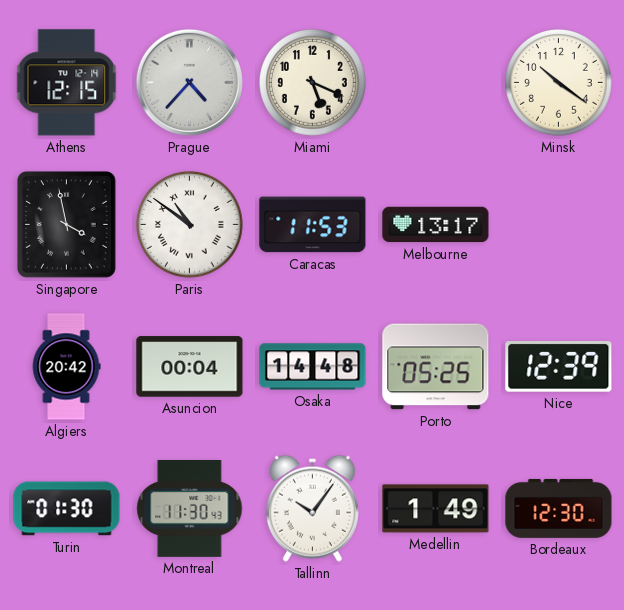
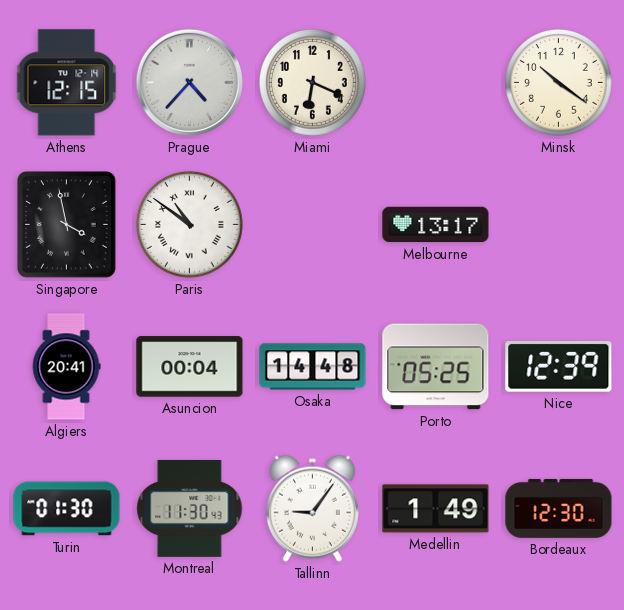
Miami: 5:19 -> 6:19 (313, 83)
Caracas: 11:53 -> none (313, 225)
Algiers: 20:42 -> 20:41 (66, 367)
Tallinn: 10:06 -> 9:06 (312, 508)
